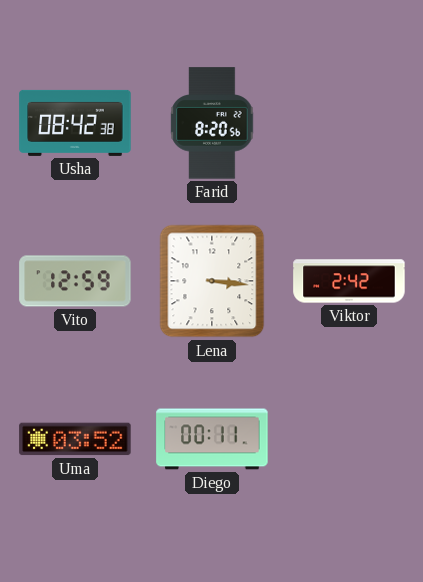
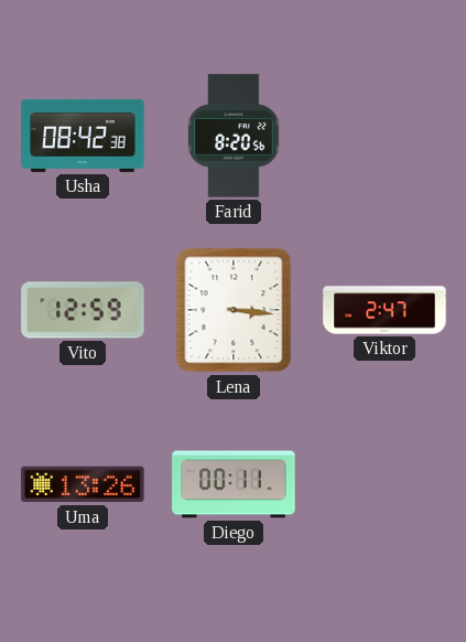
Viktor: 2:42 -> 2:47 (384, 310)
Uma: 03:52 -> 13:26 (83, 484)
